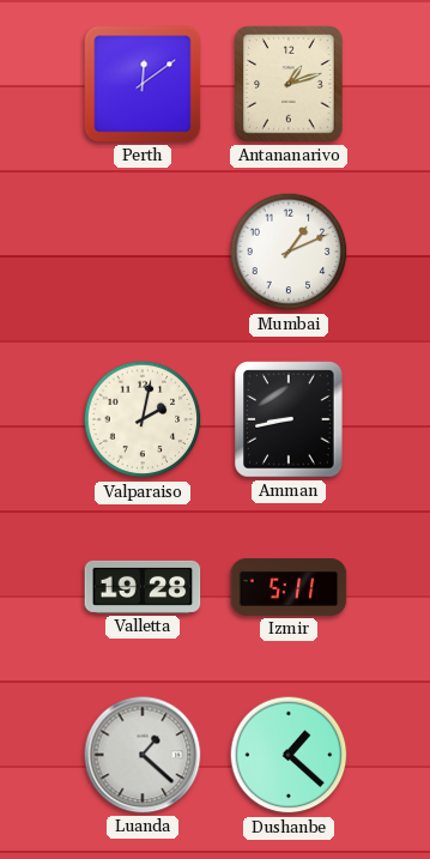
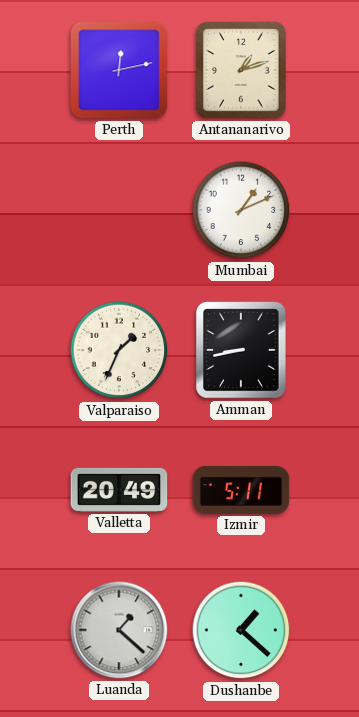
Perth: 12:09 -> 12:13 (119, 70)
Valparaiso: 2:02 -> 1:34 (119, 350)
Valletta: 19:28 -> 20:49 (119, 490)
